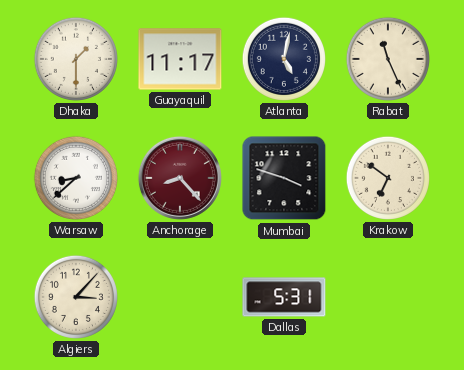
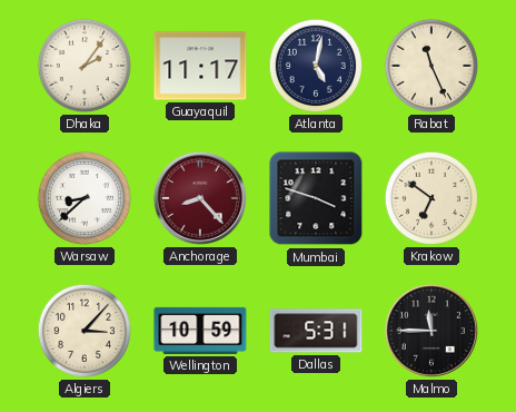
Dhaka: 1:30 -> 2:06 (85, 66)
Wellington: none -> 10:59 (200, 331)
Malmo: none -> 11:45 (431, 331)
